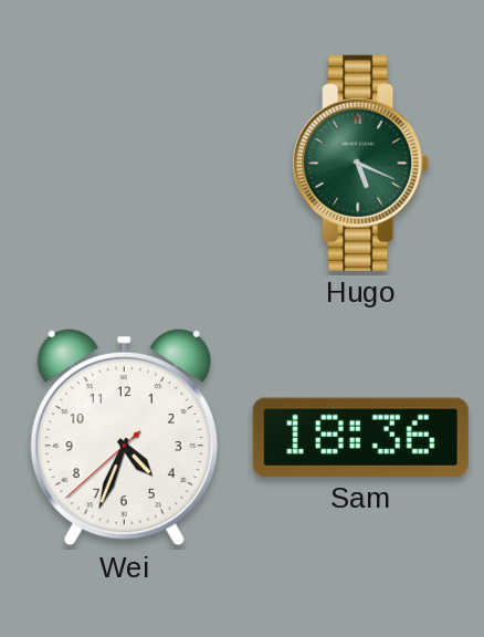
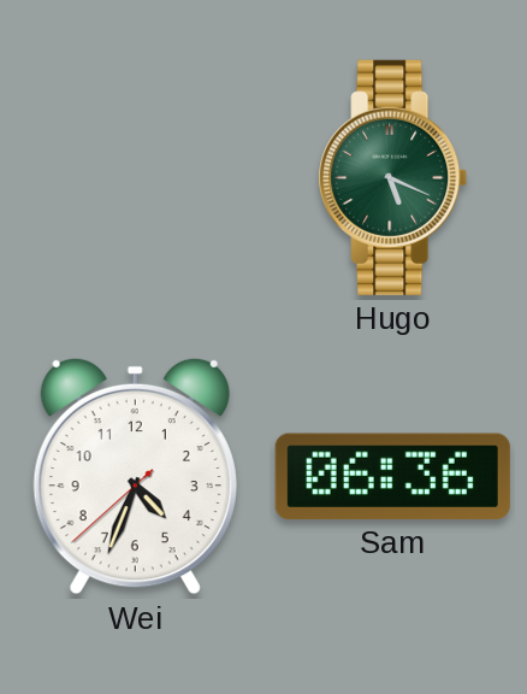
Sam: 18:36 -> 06:36 (392, 476)
